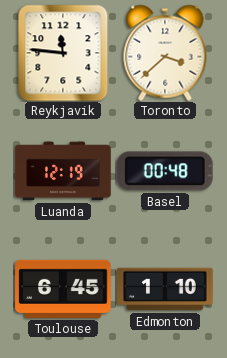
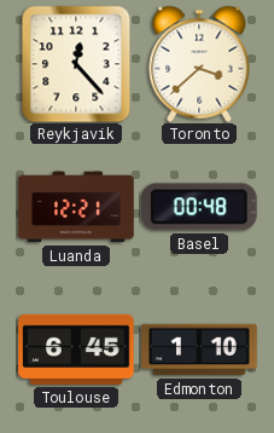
Reykjavik: 11:46 -> 12:23 (76, 64)
Luanda: 12:19 -> 12:21 (76, 207)
